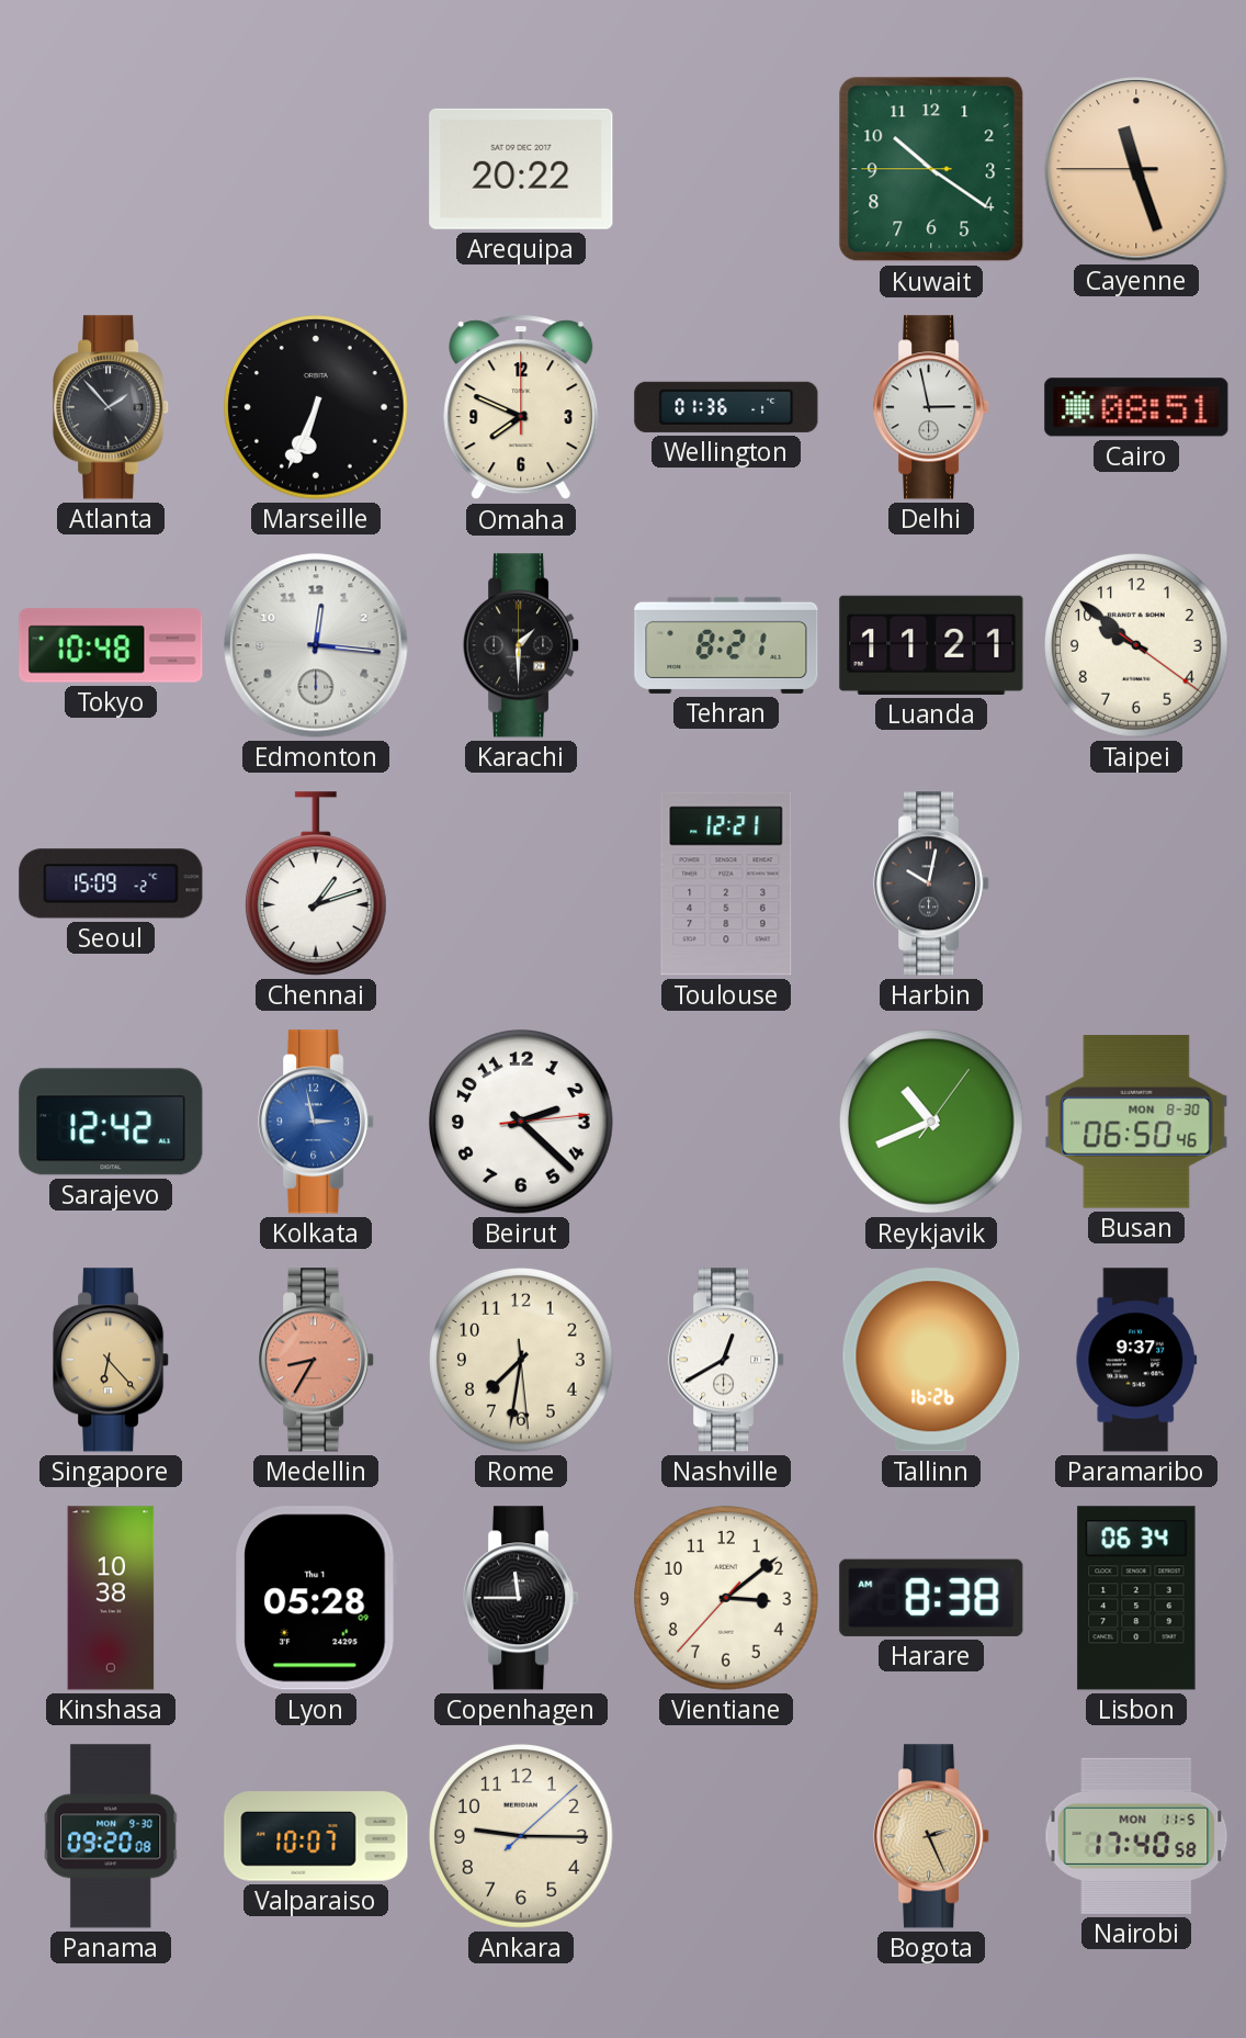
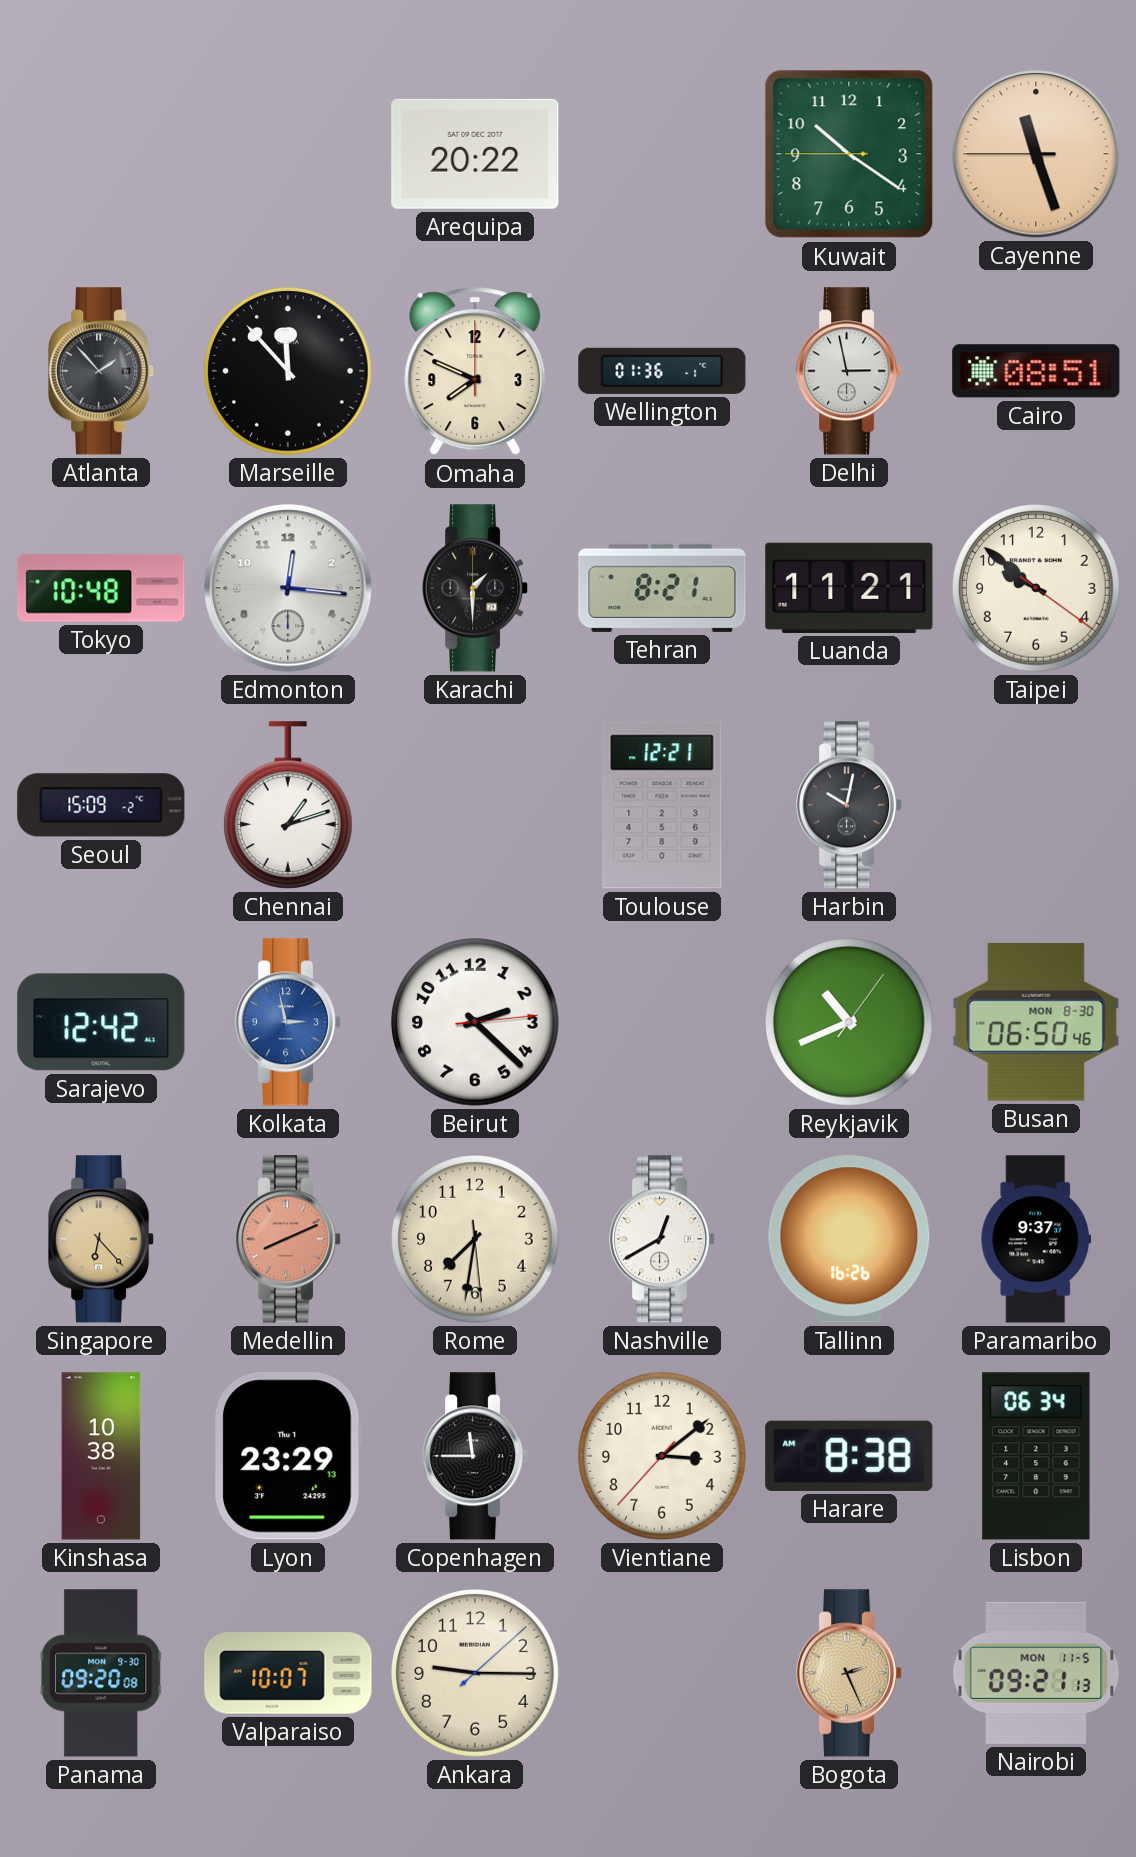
Marseille: 6:34 -> 11:53 (289, 372)
Medellin: 8:35 -> 8:11 (289, 1239)
Lyon: 05:28 -> 23:29 (288, 1456)
Nairobi: 17:40 -> 09:21 (1036, 1673)
